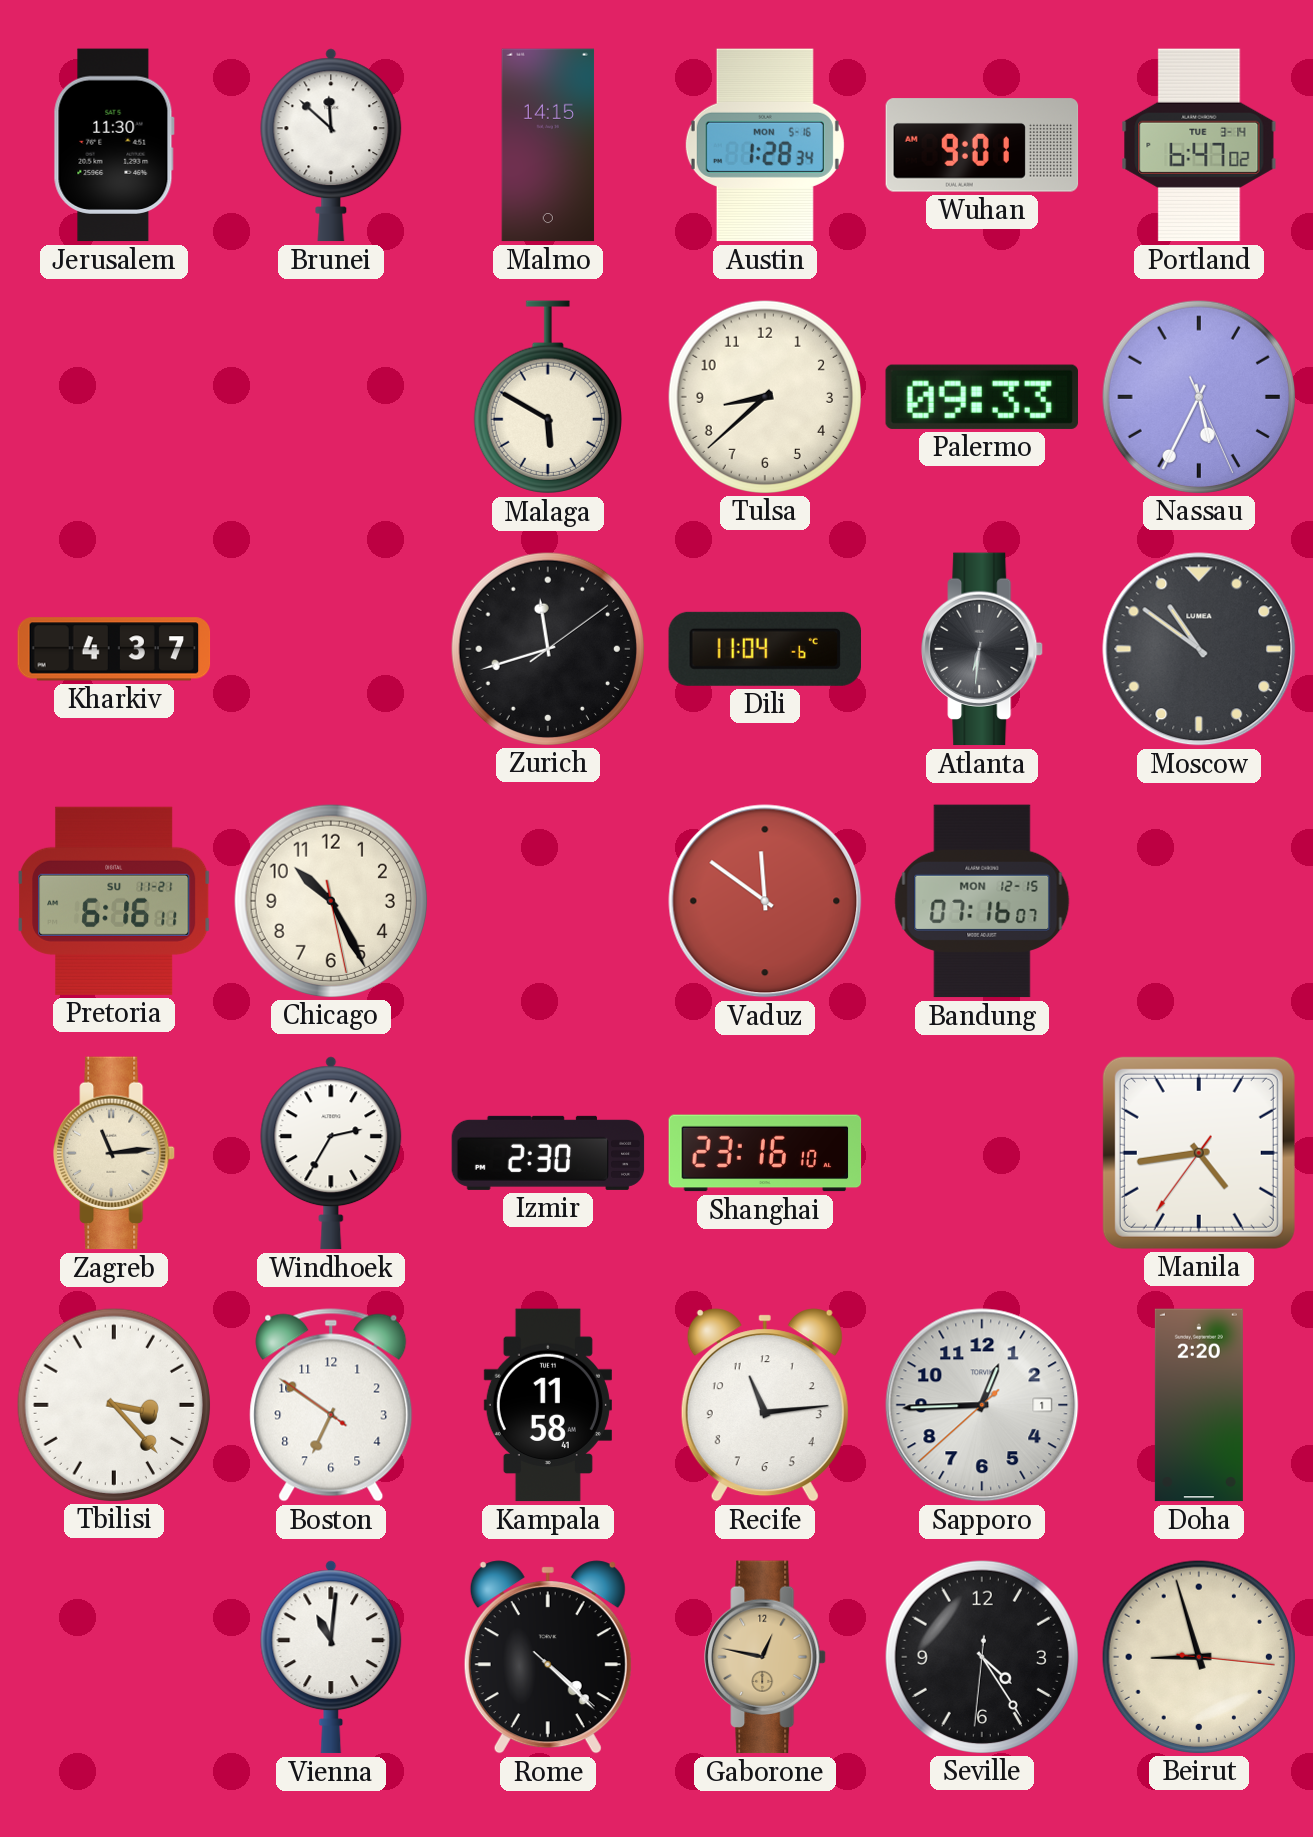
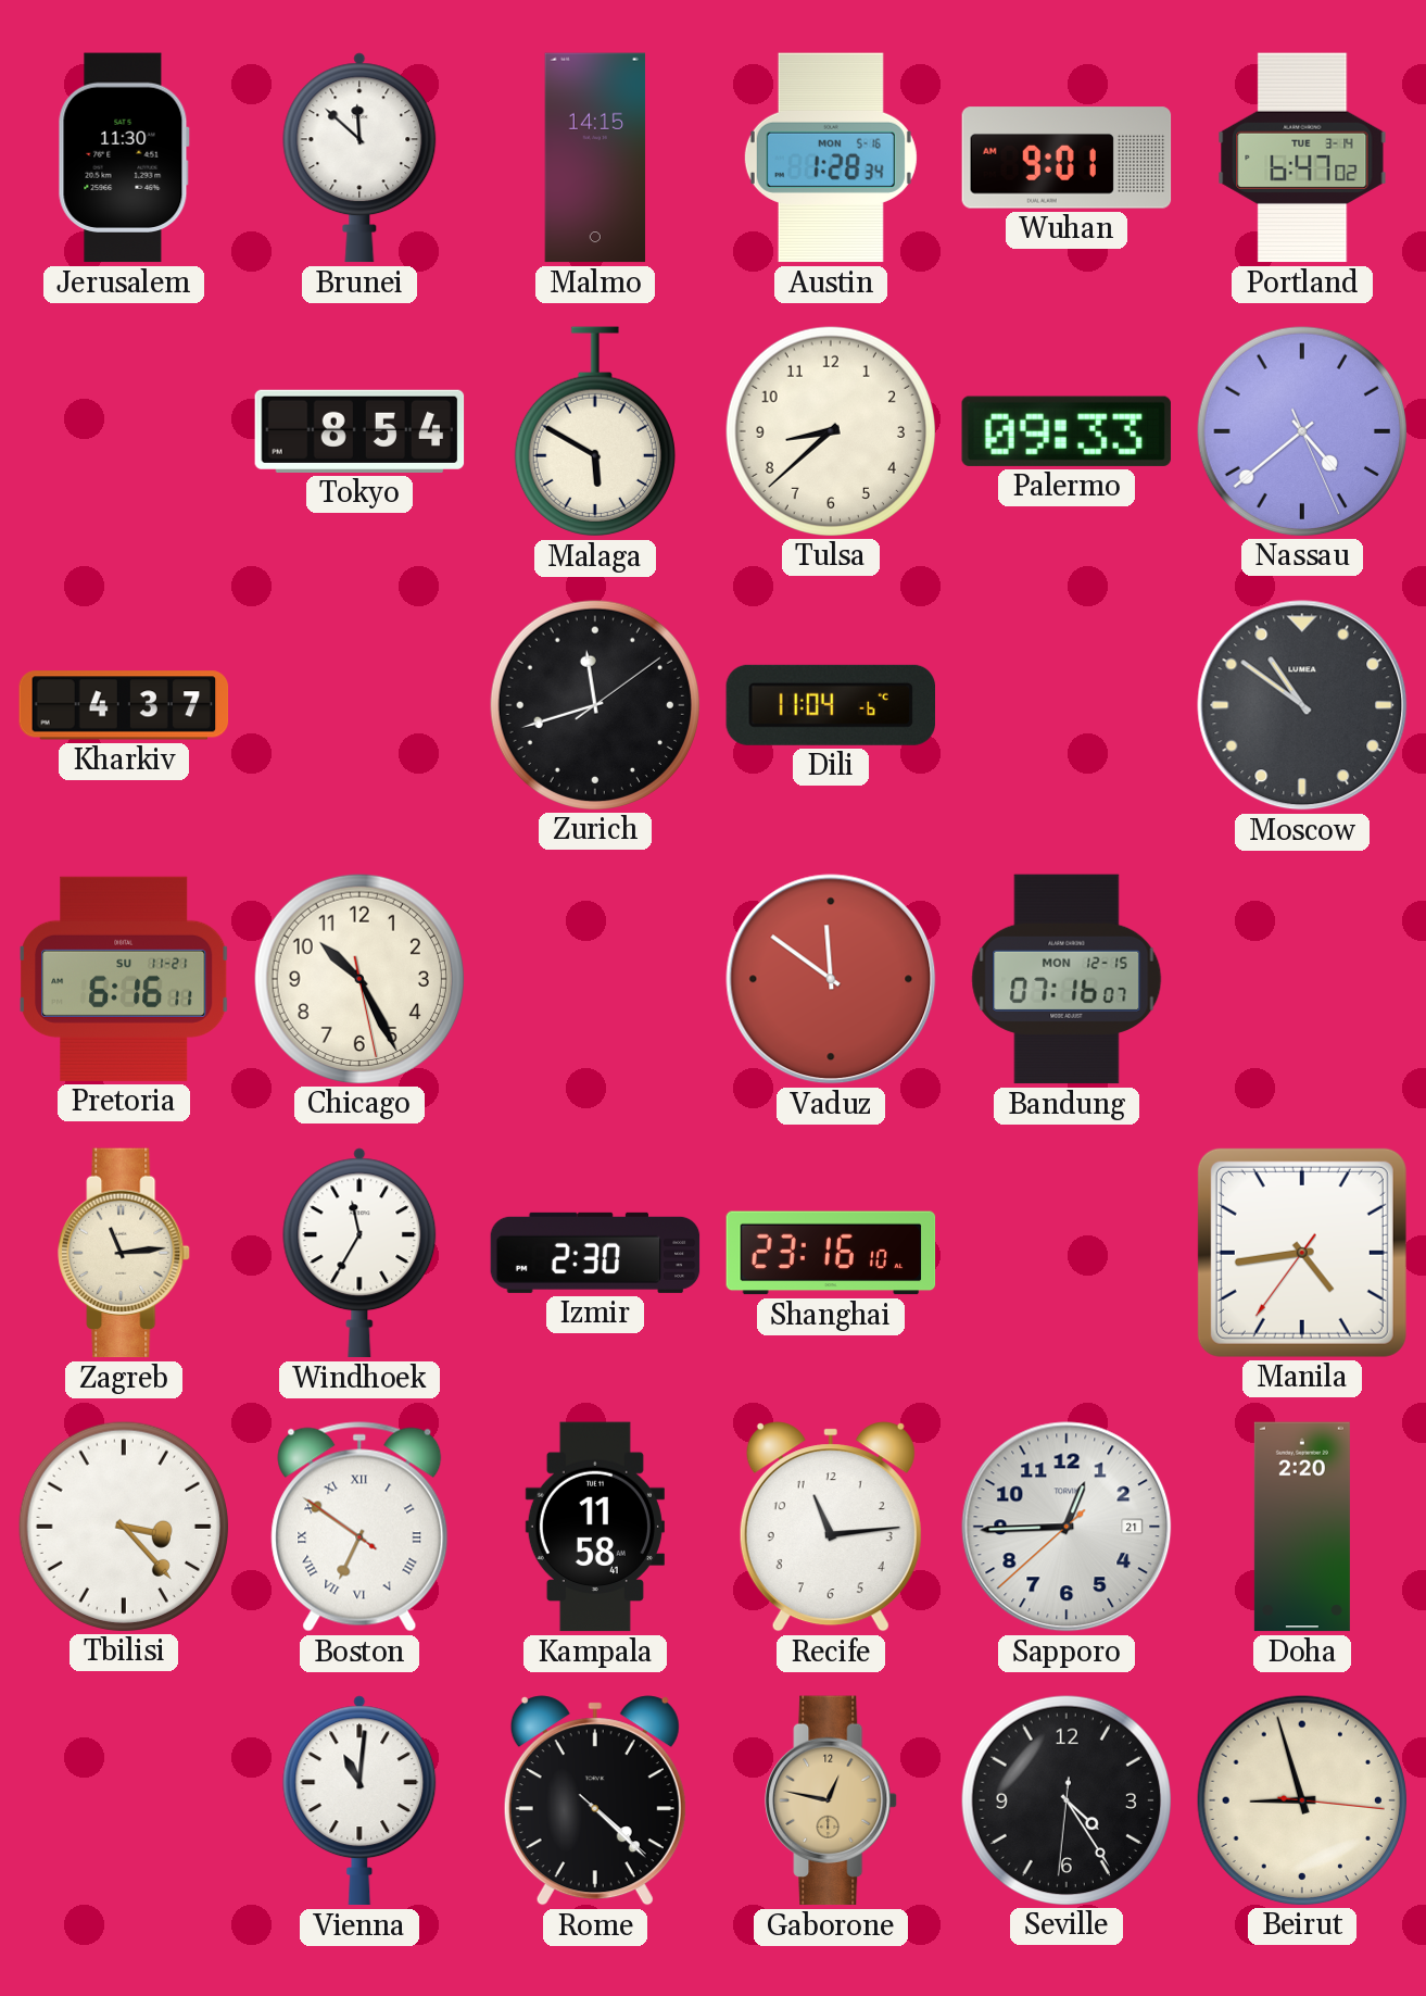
Tokyo: none -> 8:54 (359, 431)
Nassau: 5:34 -> 4:38 (1301, 430)
Atlanta: 6:31 -> none (982, 649)
Windhoek: 2:35 -> 11:35 (359, 1253)
Boston numerals: Arabic -> Roman (359, 1527)
Sapporo date: 1 -> 21 (1067, 1527)
